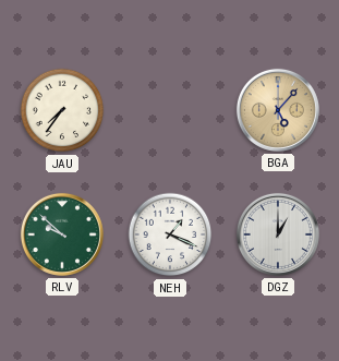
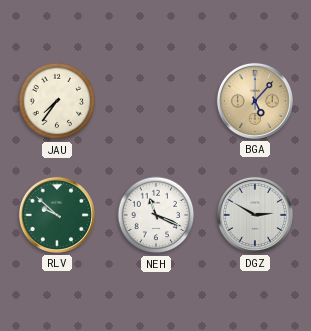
NEH: 1:19 -> 11:19 (156, 215)
DGZ: 1:00 -> 2:50 (255, 215)
